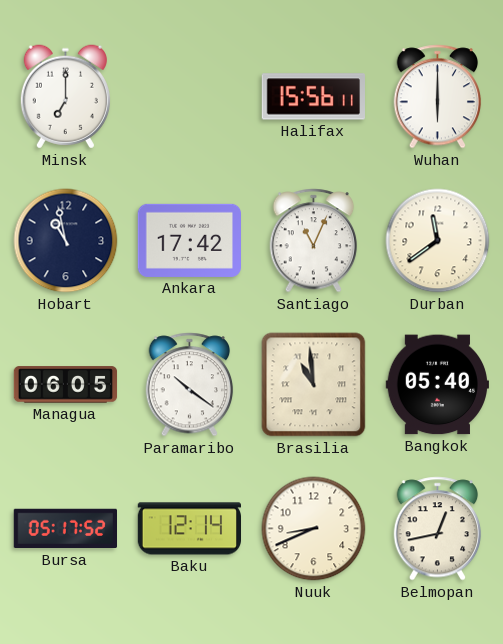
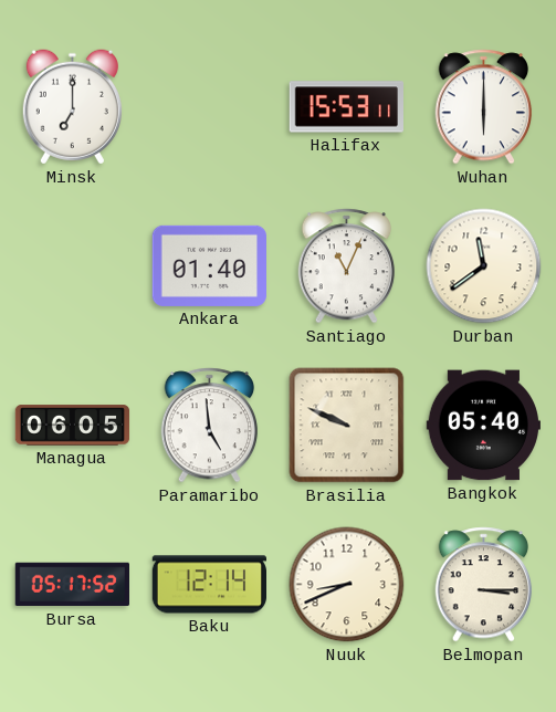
Halifax: 15:56 -> 15:53 (346, 107)
Hobart: 10:58 -> none (66, 241)
Ankara: 17:42 -> 01:40 (209, 265)
Paramaribo: 10:21 -> 4:59 (210, 426)
Brasilia: 10:59 -> 9:49 (347, 426)
Belmopan: 12:43 -> 3:15 (484, 585)
